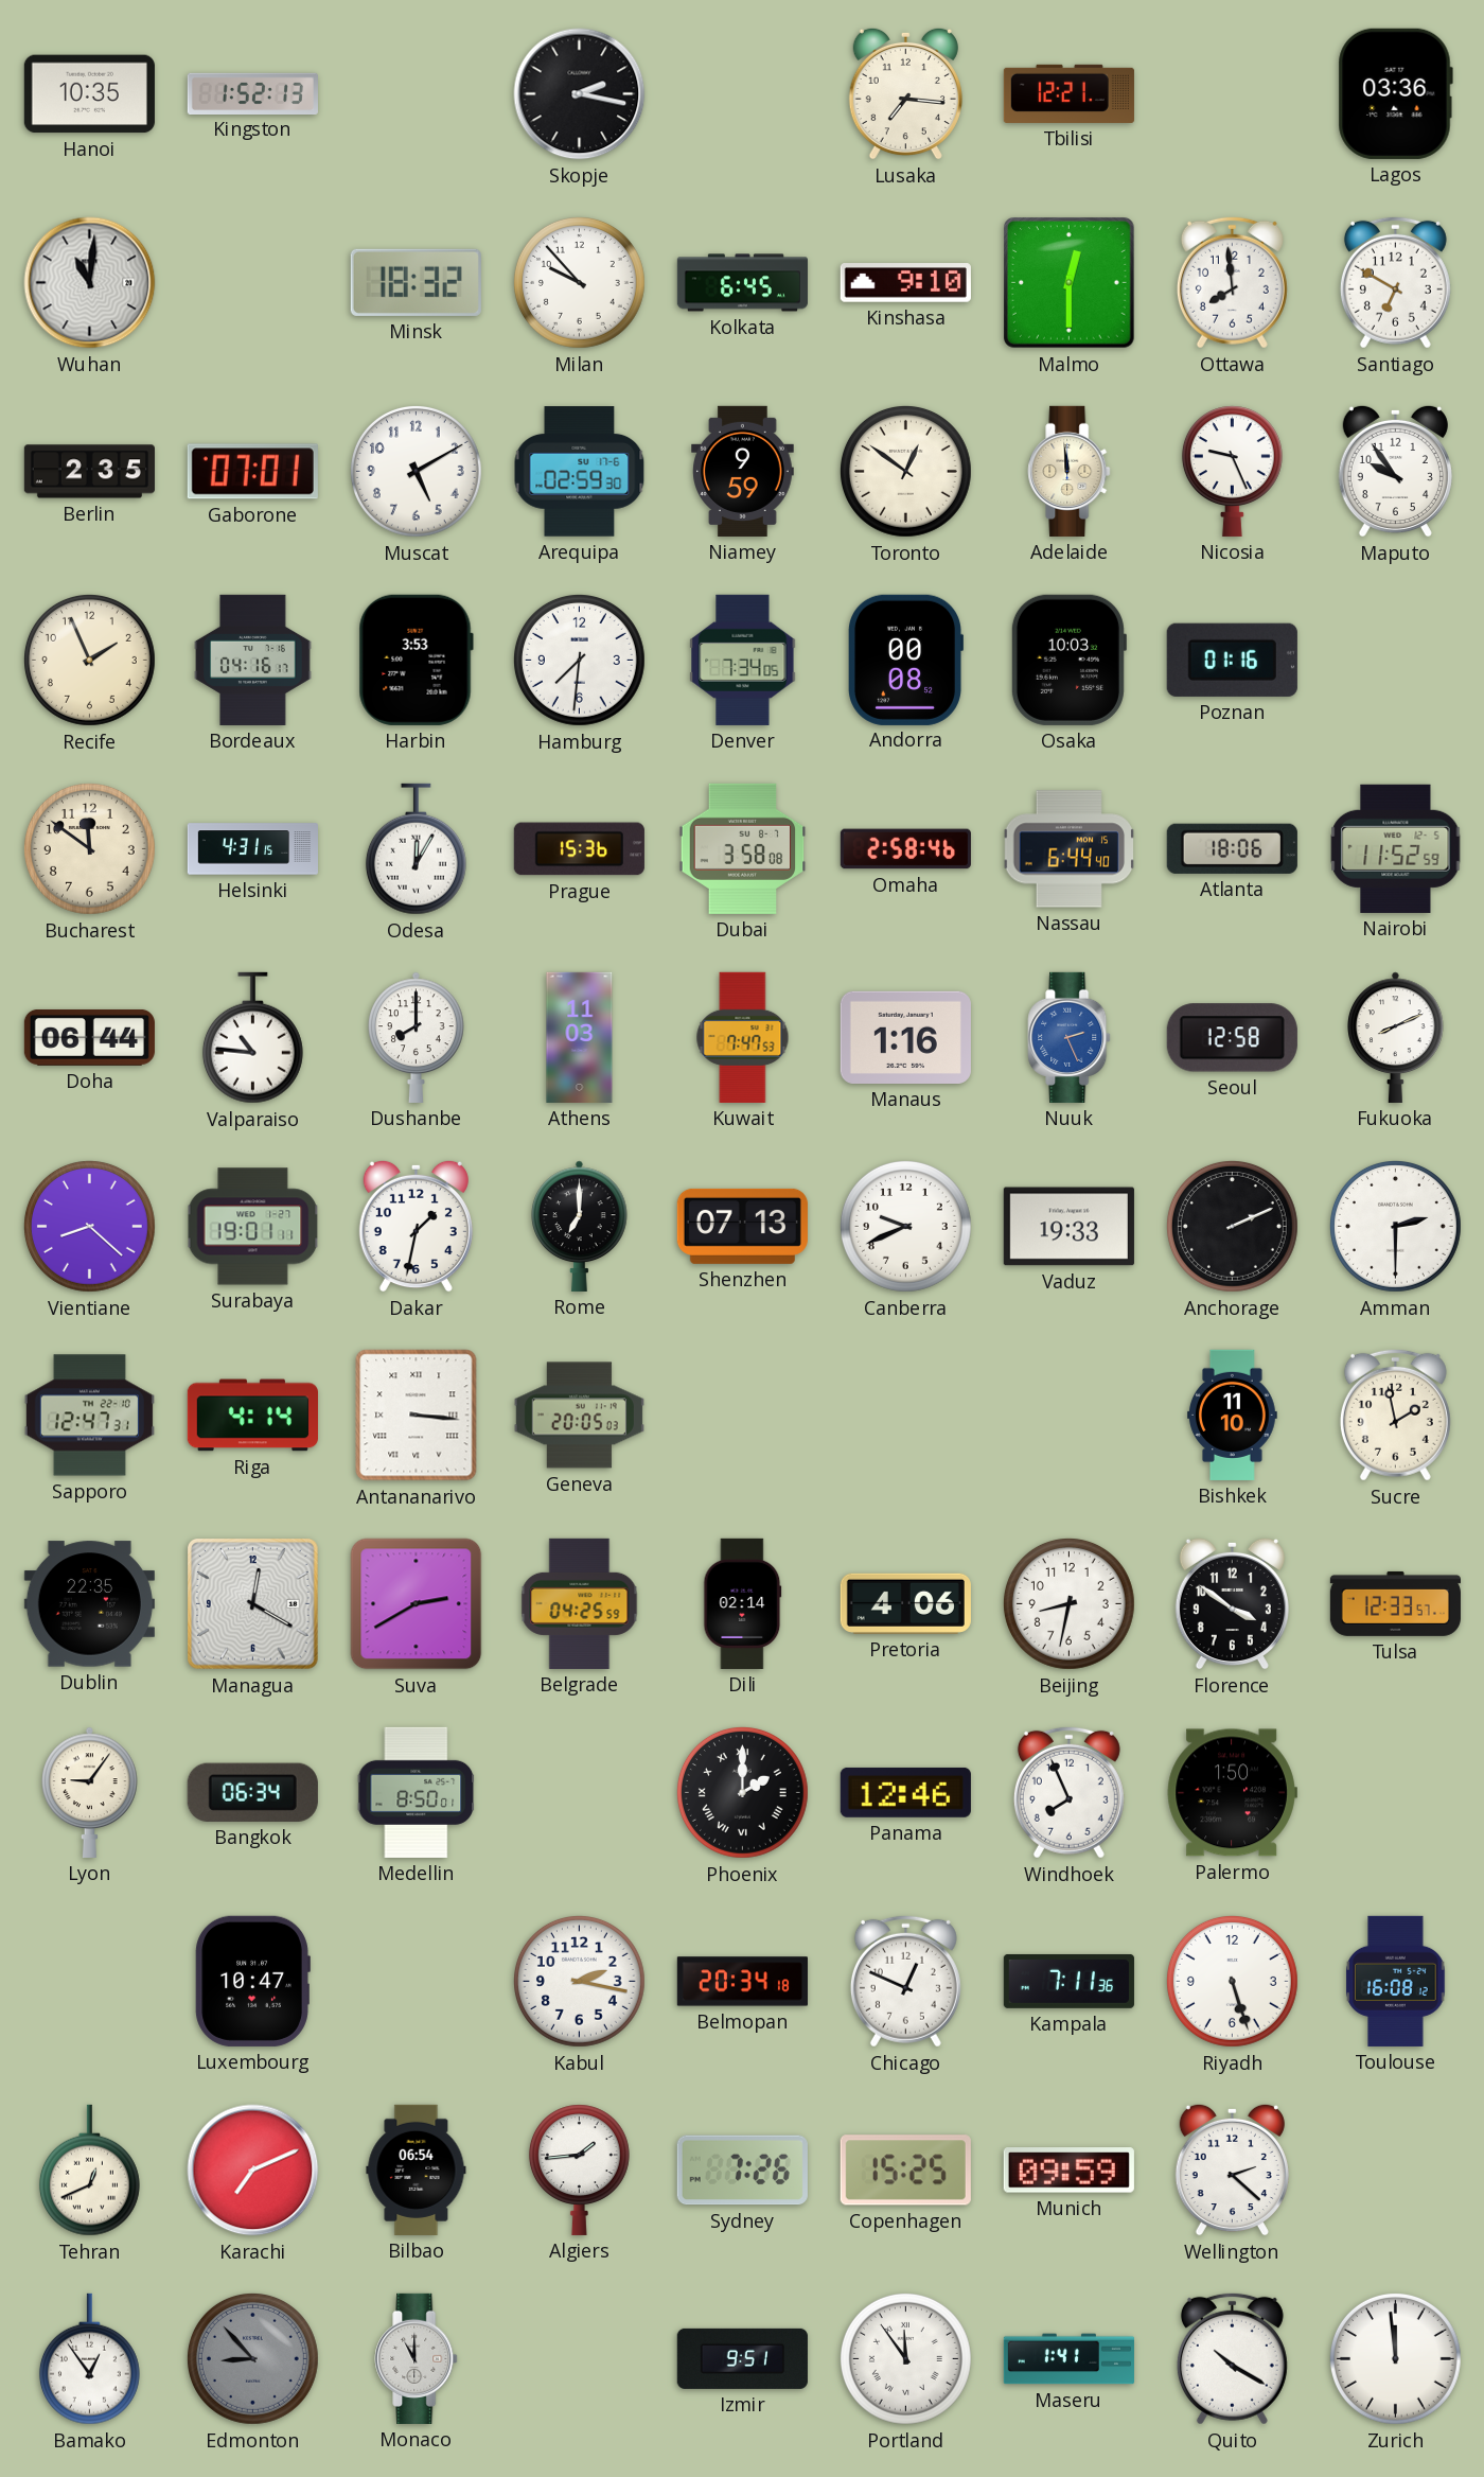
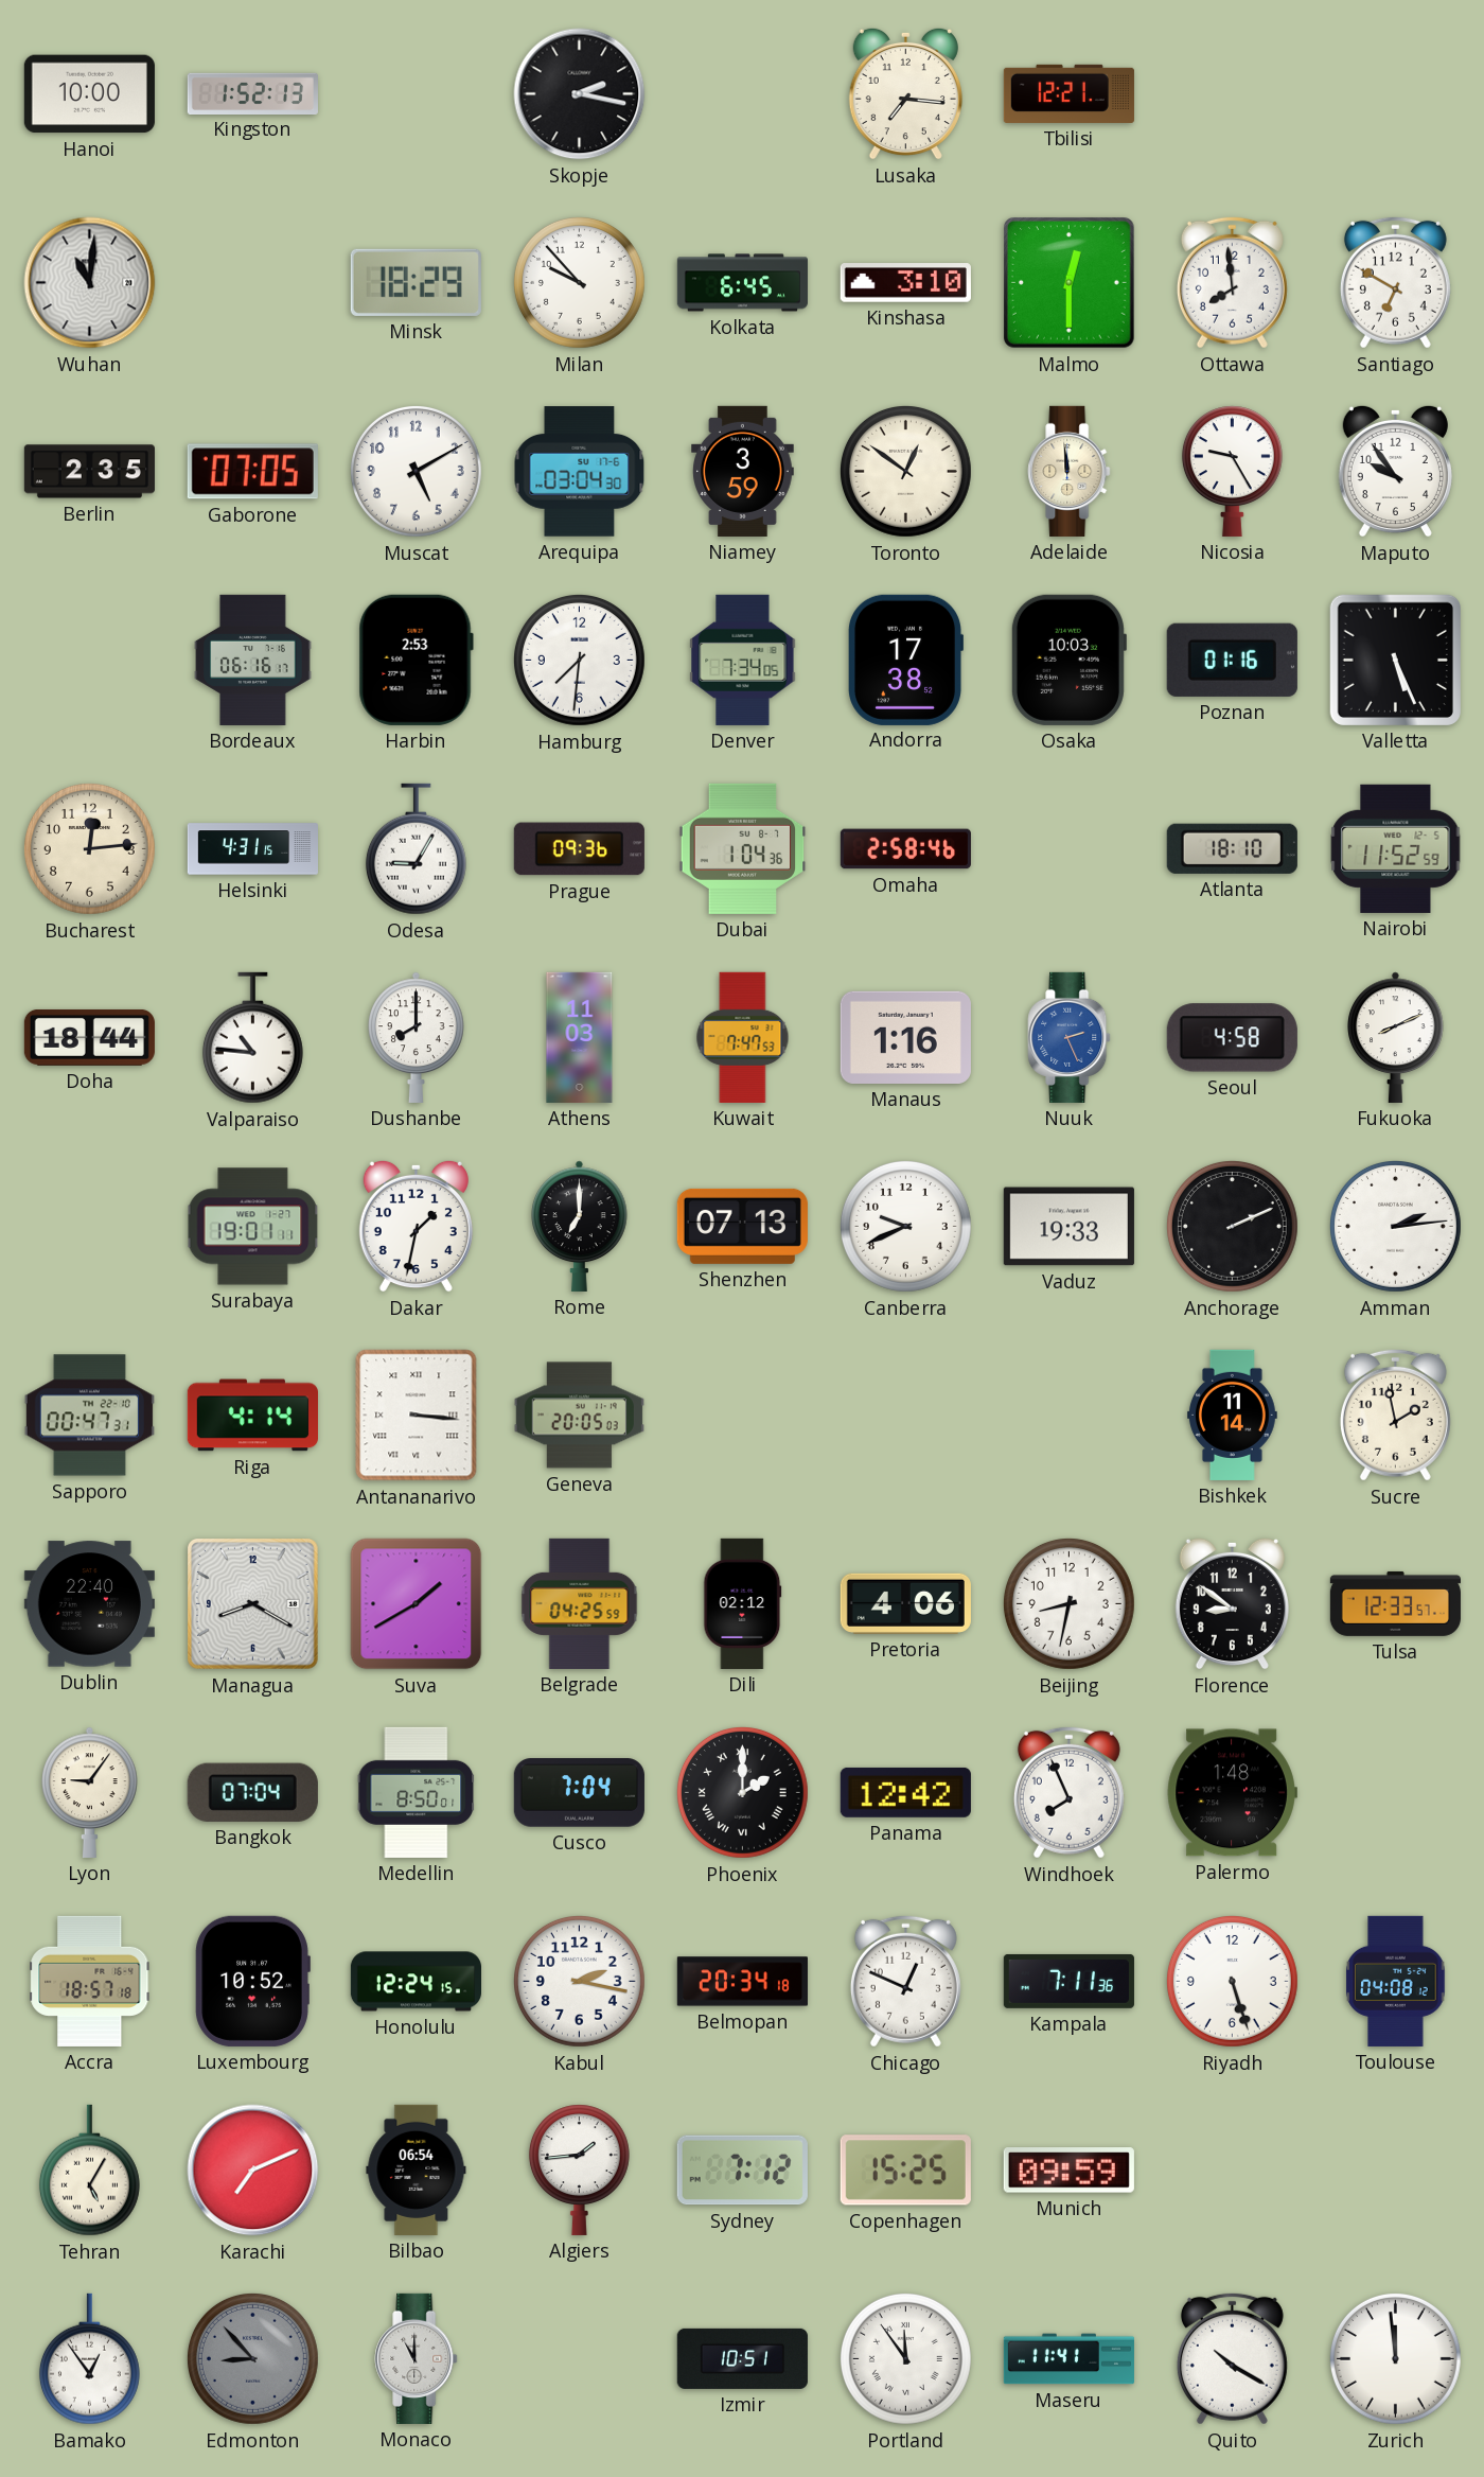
Hanoi: 10:35 -> 10:00 (89, 94)
Lagos: 03:36 -> none (1395, 93)
Minsk: 18:32 -> 18:29 (416, 282)
Kinshasa: 9:10 -> 3:10 (905, 283)
Gaborone: 07:01 -> 07:05 (252, 472)
Arequipa: 02:59 -> 03:04 (580, 472)
Niamey: 9:59 -> 3:59 (743, 471)
Nicosia: 9:26 -> 9:25 (1232, 471)
Recife: 1:56 -> none (89, 660)
Bordeaux: 04:16 -> 06:16 (253, 660)
Harbin: 3:53 -> 2:53 (416, 660)
Andorra: 00:08 -> 17:38 (905, 660)
Valletta: none -> 5:26 (1395, 660)
Bucharest: 11:51 -> 12:14 (89, 848)
Odesa: 12:05 -> 9:05 (416, 849)
Prague: 15:36 -> 09:36 (579, 849)
Dubai: 3:58 -> 1:04 (743, 848)
Nassau: 6:44 -> none (1070, 849)
Atlanta: 18:06 -> 18:10 (1232, 848)
Doha: 06:44 -> 18:44 (89, 1037)
Seoul: 12:58 -> 4:58 (1232, 1038)
Vientiane: 8:22 -> none (89, 1226)
Amman: 2:30 -> 2:14 (1395, 1226)
Sapporo: 12:47 -> 00:47 (89, 1416)
Bishkek: 11:10 -> 11:14 (1233, 1415)
Dublin: 22:35 -> 22:40 (89, 1604)
Managua: 12:20 -> 8:20 (253, 1604)
Suva: 2:40 -> 1:40 (417, 1604)
Dili: 02:14 -> 02:12 (743, 1603)
Florence: 3:51 -> 8:51 (1232, 1603)
Bangkok: 06:34 -> 07:04 (252, 1792)
Cusco: none -> 7:04 (579, 1793)
Panama: 12:46 -> 12:42 (905, 1792)
Palermo: 1:50 -> 1:48 (1232, 1793)
Accra: none -> 18:57 (90, 1981)
Luxembourg: 10:47 -> 10:52 (252, 1981)
Honolulu: none -> 12:24 (416, 1982)
Toulouse: 16:08 -> 04:08 (1396, 1981)
Tehran: 12:41 -> 5:05 (89, 2171)
Sydney: 7:26 -> 7:12 (742, 2171)
Wellington: 2:22 -> none (1232, 2169)
Izmir: 9:51 -> 10:51 (742, 2358)
Maseru: 1:41 -> 11:41 (1068, 2359)
